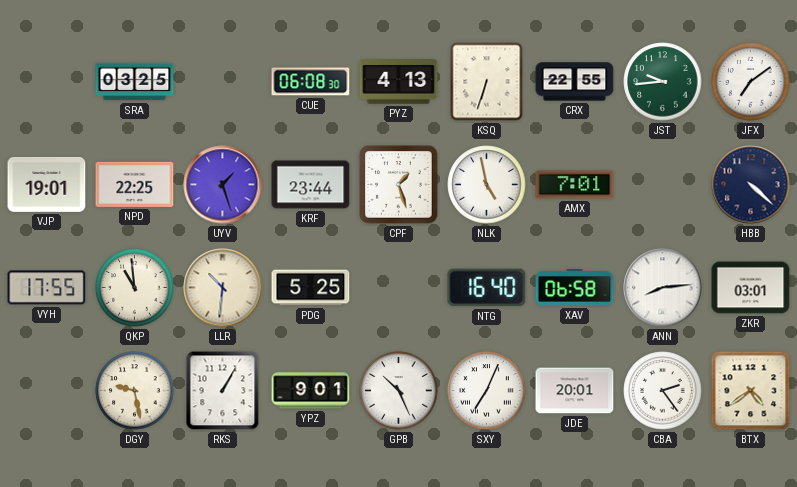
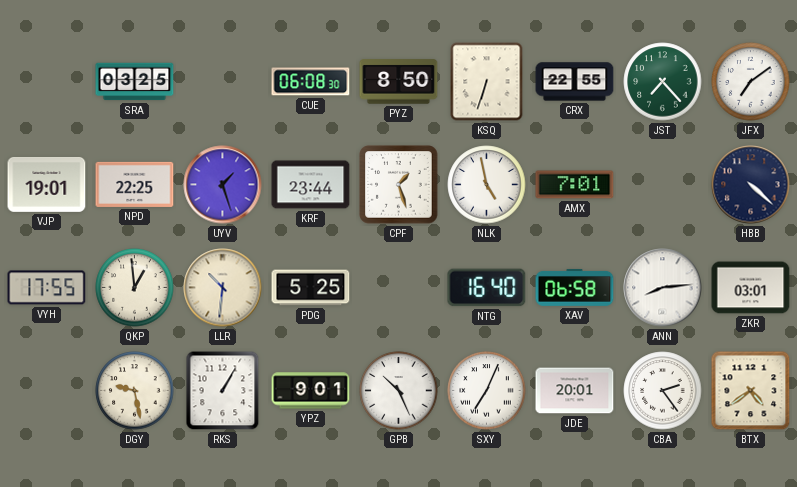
PYZ: 4:13 -> 8:50 (399, 82)
JST: 9:44 -> 7:23 (663, 82)
QKP: 10:59 -> 12:59 (135, 288)
